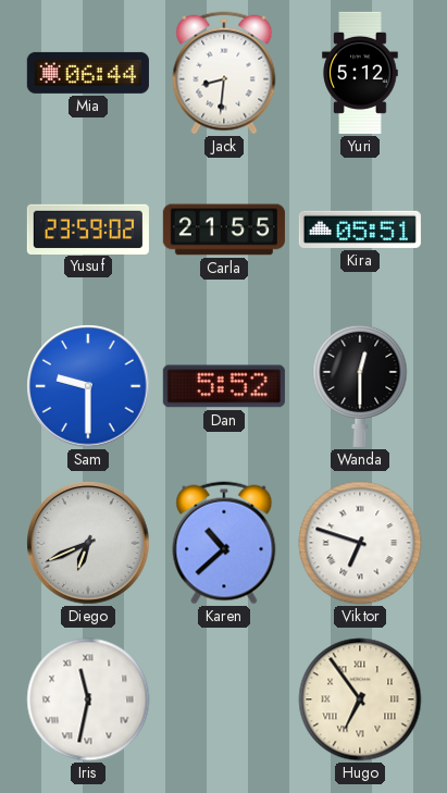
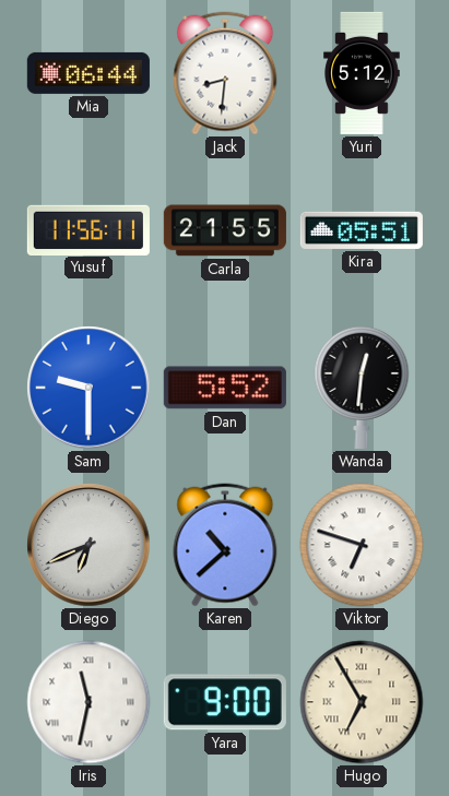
Yusuf: 23:59 -> 11:56 (88, 229)
Wanda: 12:30 -> 12:31 (362, 387)
Yara: none -> 9:00 (225, 702)
Hugo: 6:54 -> 6:55 (362, 702)
